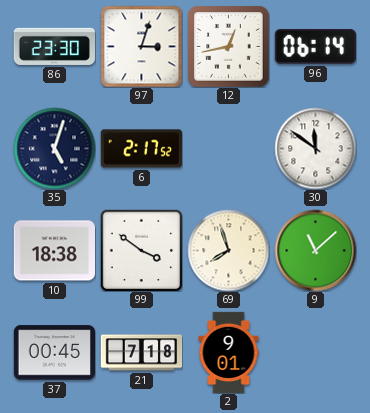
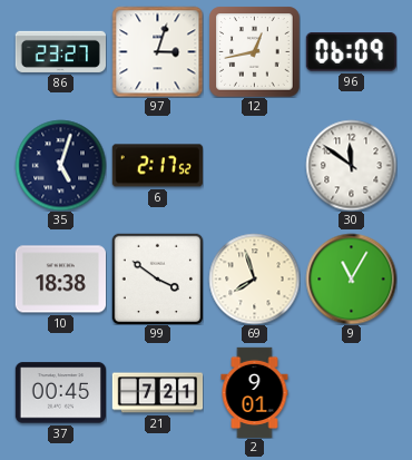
86: 23:30 -> 23:27 (60, 51)
96: 06:14 -> 06:09 (351, 52)
9: 11:08 -> 11:05 (351, 278)
21: 7:18 -> 7:21 (157, 393)
